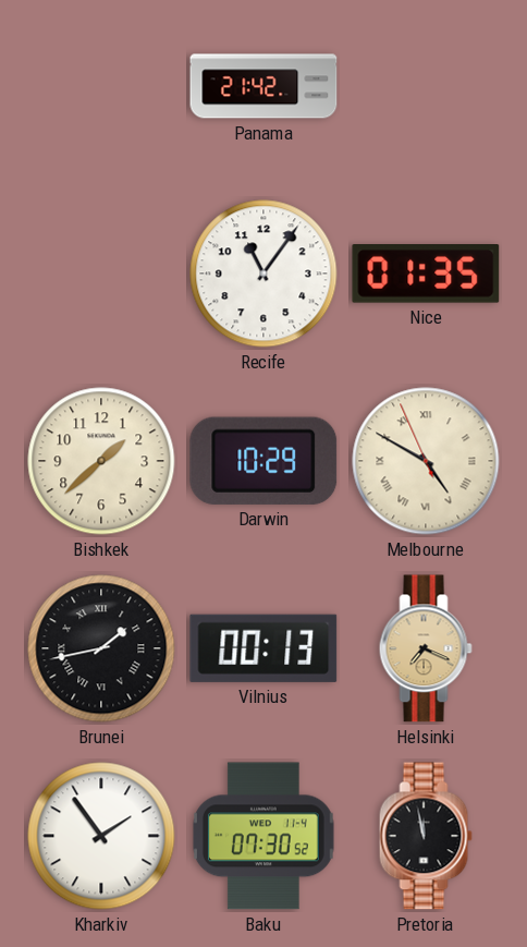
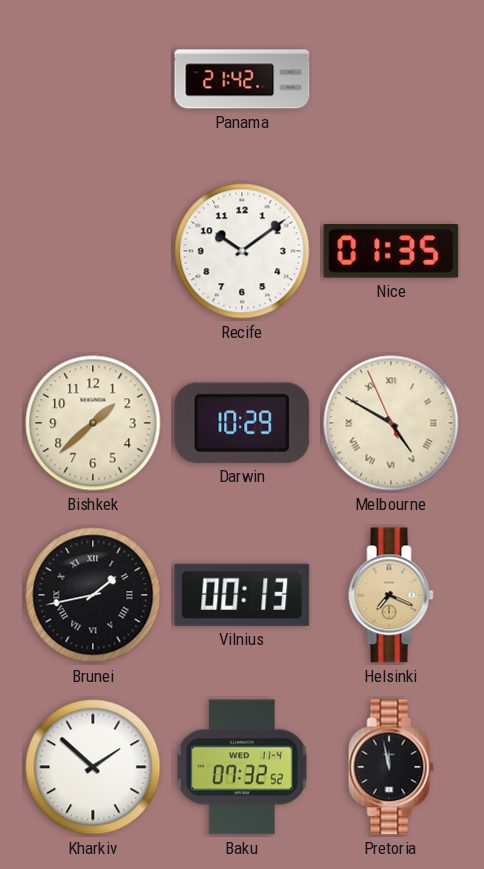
Recife: 11:06 -> 10:09 (242, 251)
Kharkiv: 1:54 -> 1:52 (93, 767)
Baku: 07:30 -> 07:32 (242, 767)
